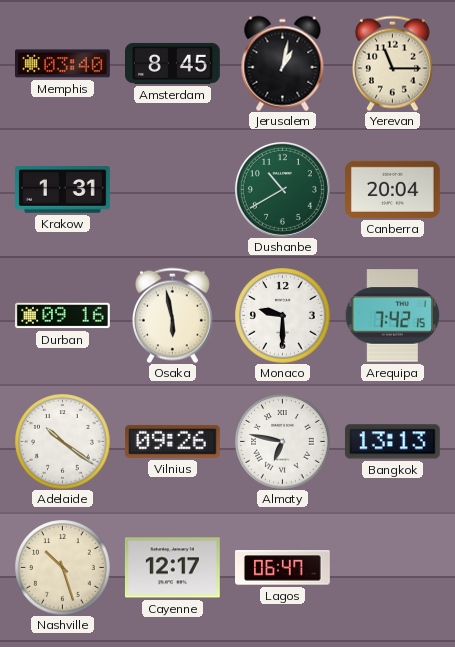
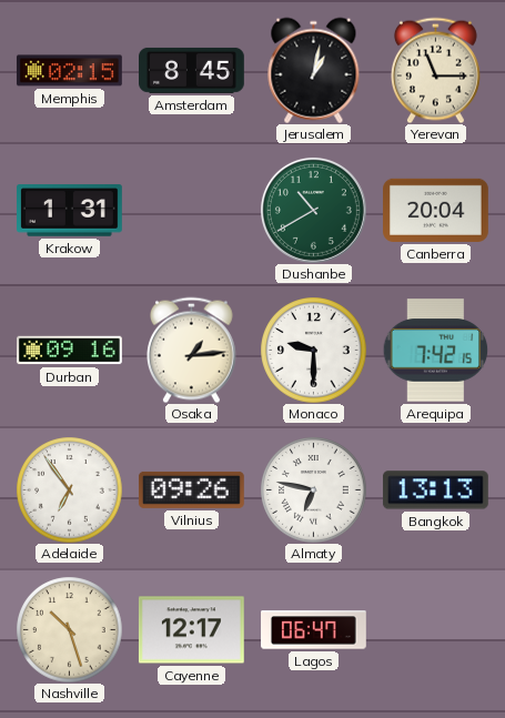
Memphis: 03:40 -> 02:15 (70, 71)
Osaka: 5:58 -> 1:14 (191, 350)
Adelaide: 10:21 -> 6:54 (69, 489)
